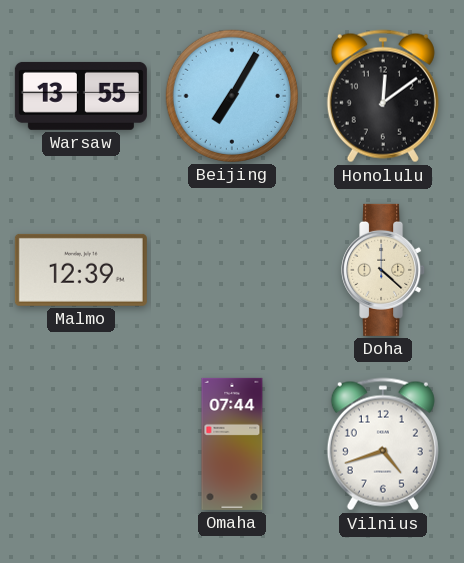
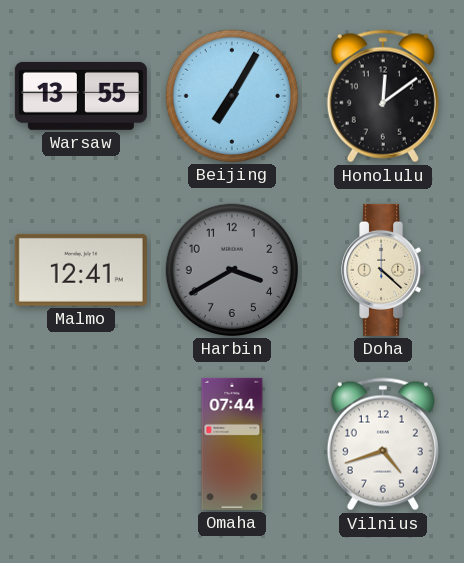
Malmo: 12:39 -> 12:41 (81, 270)
Harbin: none -> 3:40 (232, 270)
